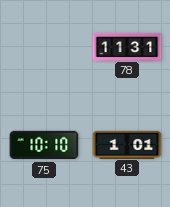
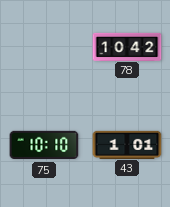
78: 11:31 -> 10:42 (127, 46)
